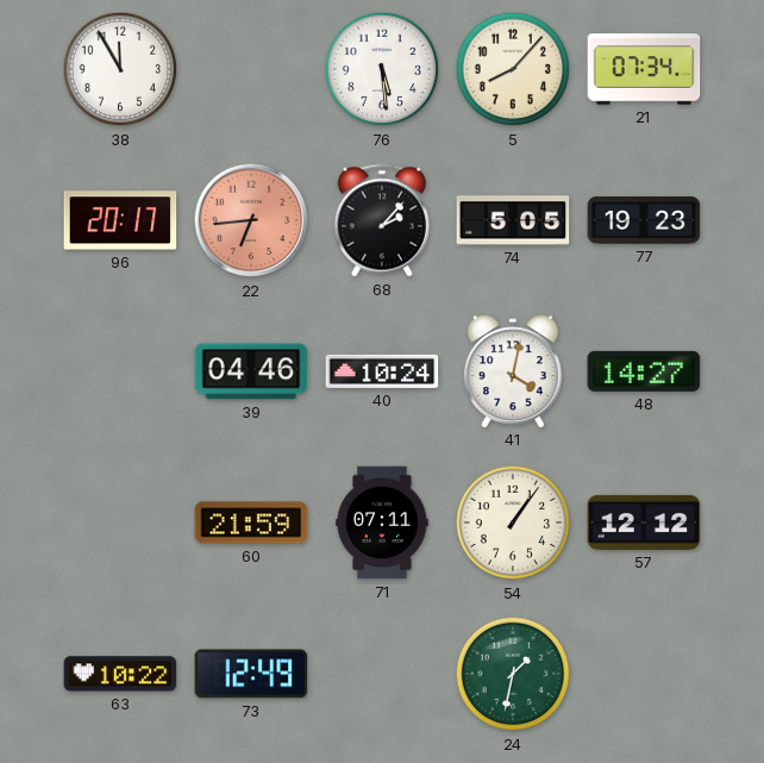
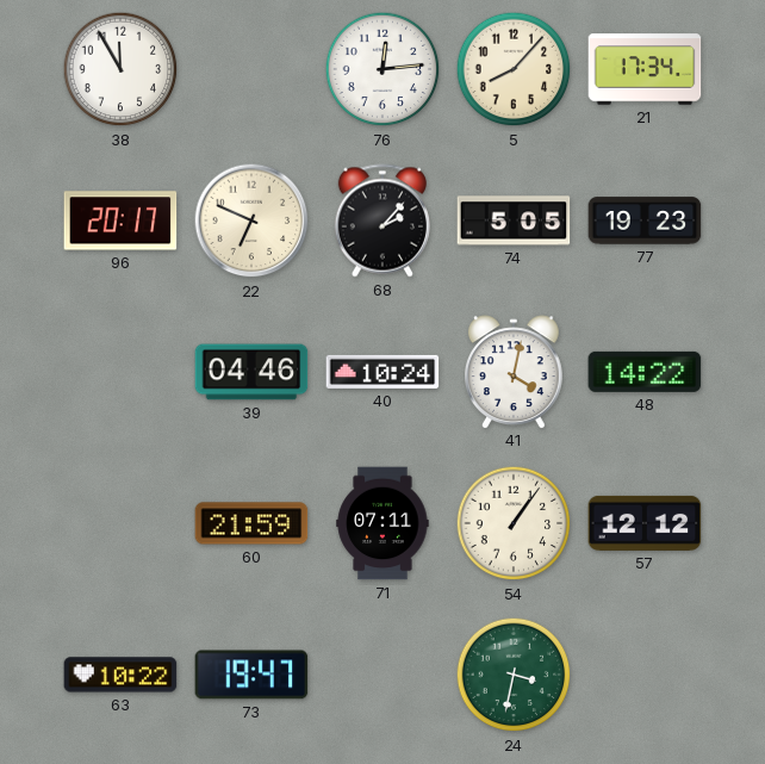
76: 5:29 -> 12:14 (382, 69)
21: 07:34 -> 17:34 (645, 69)
22: 6:44 -> 6:49 (251, 220)
22 dial: salmon -> cream (251, 220)
48: 14:27 -> 14:22 (645, 372)
73: 12:49 -> 19:47 (251, 675)
24: 1:32 -> 3:32 (514, 675)
